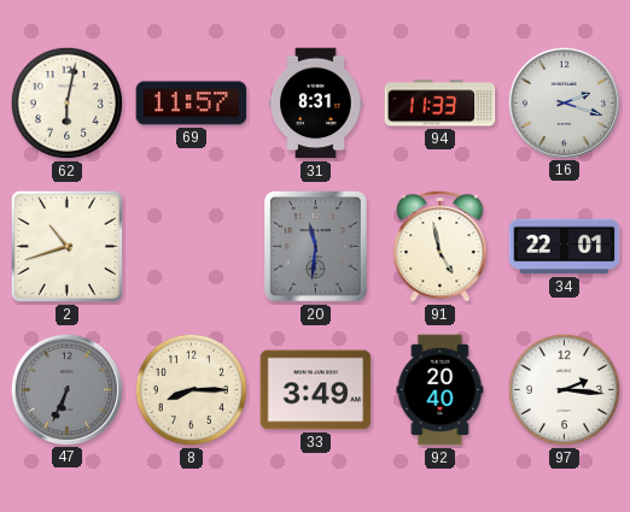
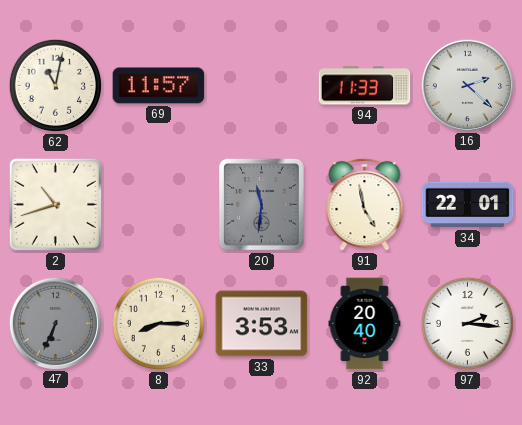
62: 6:02 -> 11:02 (55, 85)
31: 8:31 -> none (316, 104)
16: 2:18 -> 2:22 (467, 85)
33: 3:49 -> 3:53 (262, 324)
